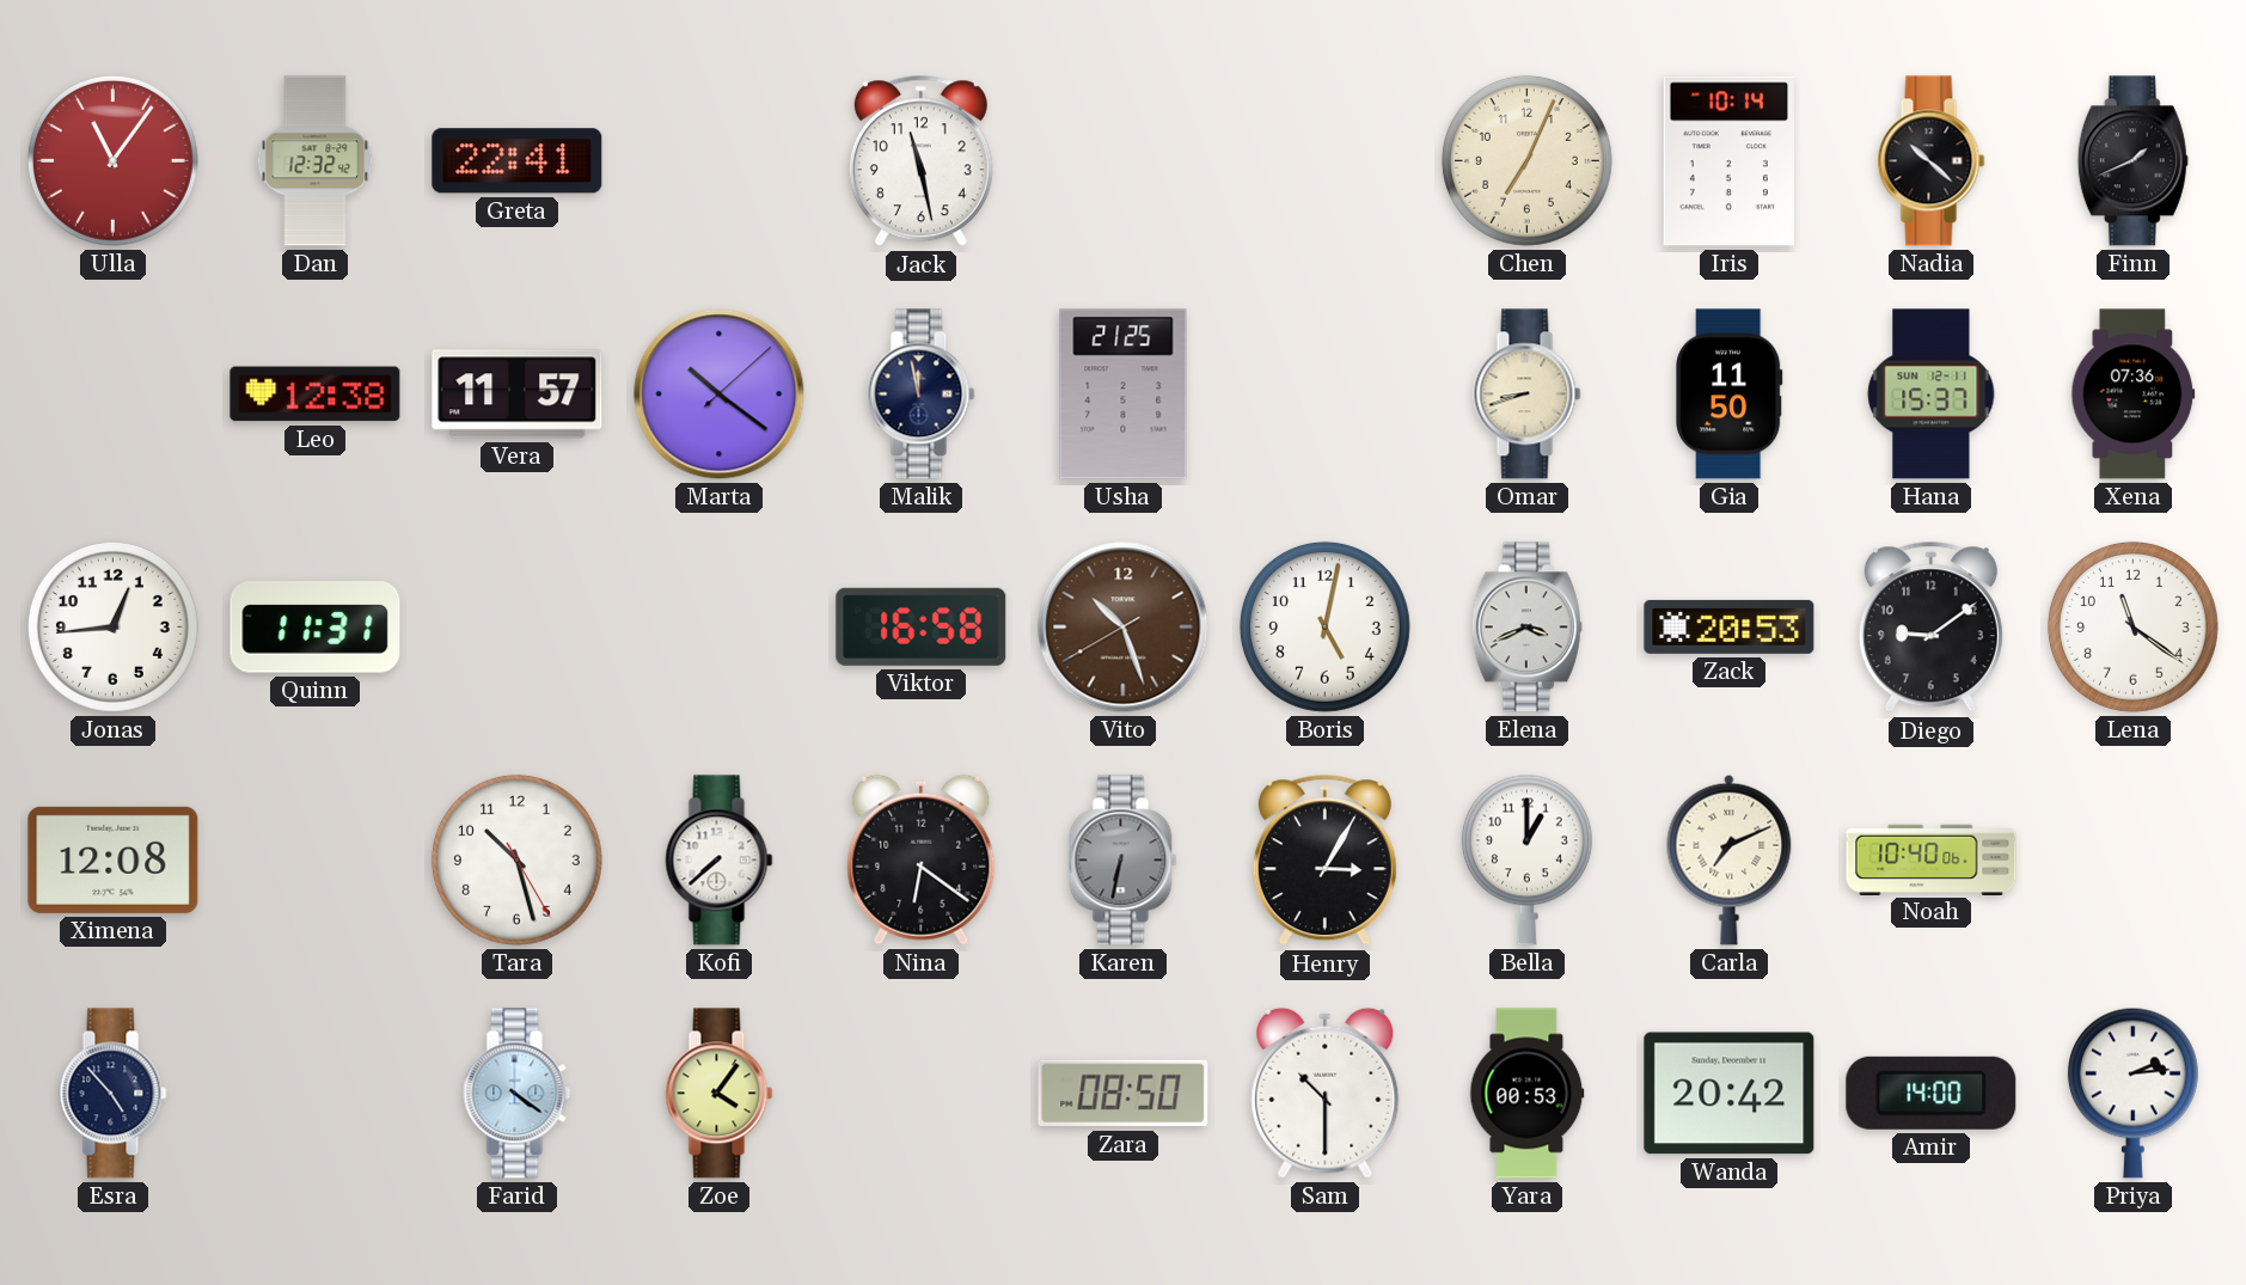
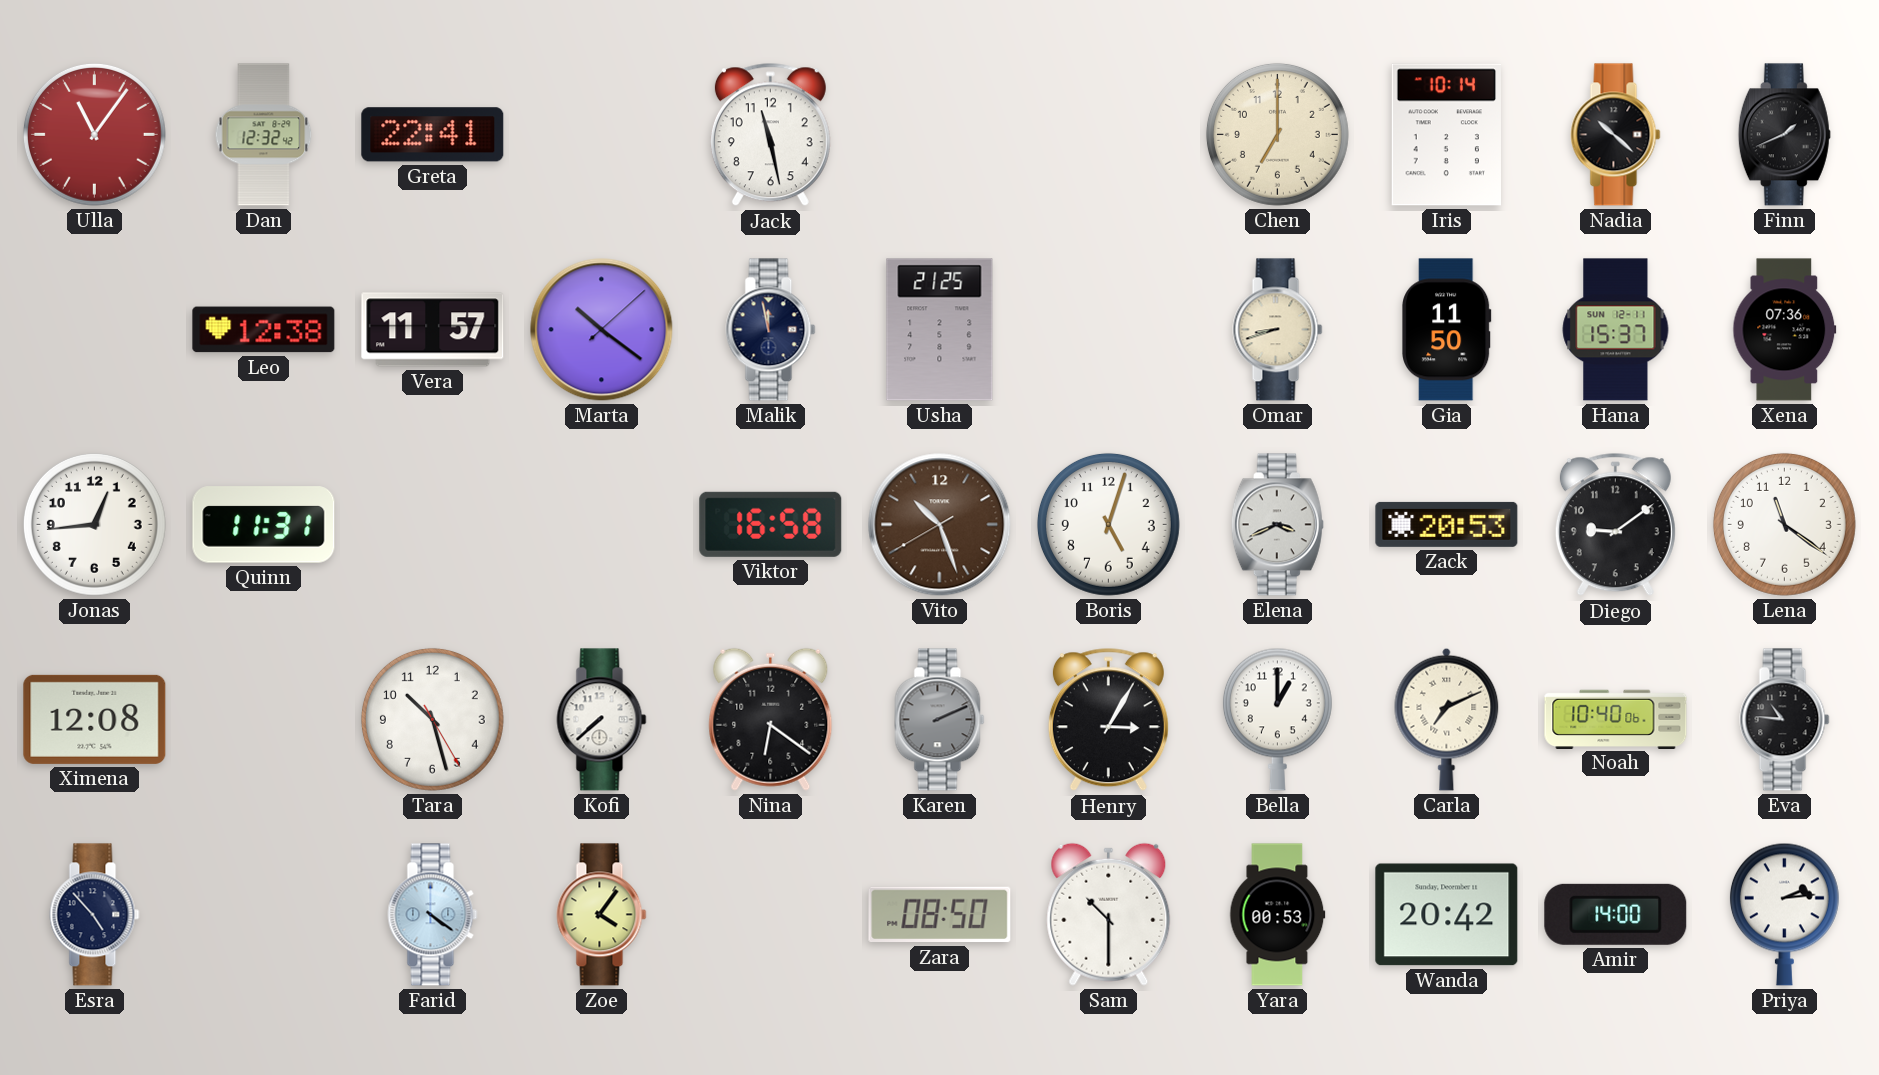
Chen: 7:04 -> 7:00 (1277, 134)
Boris: 5:02 -> 5:03 (1108, 524)
Karen: 6:32 -> 2:11 (940, 720)
Eva: none -> 10:46 (1785, 720)
